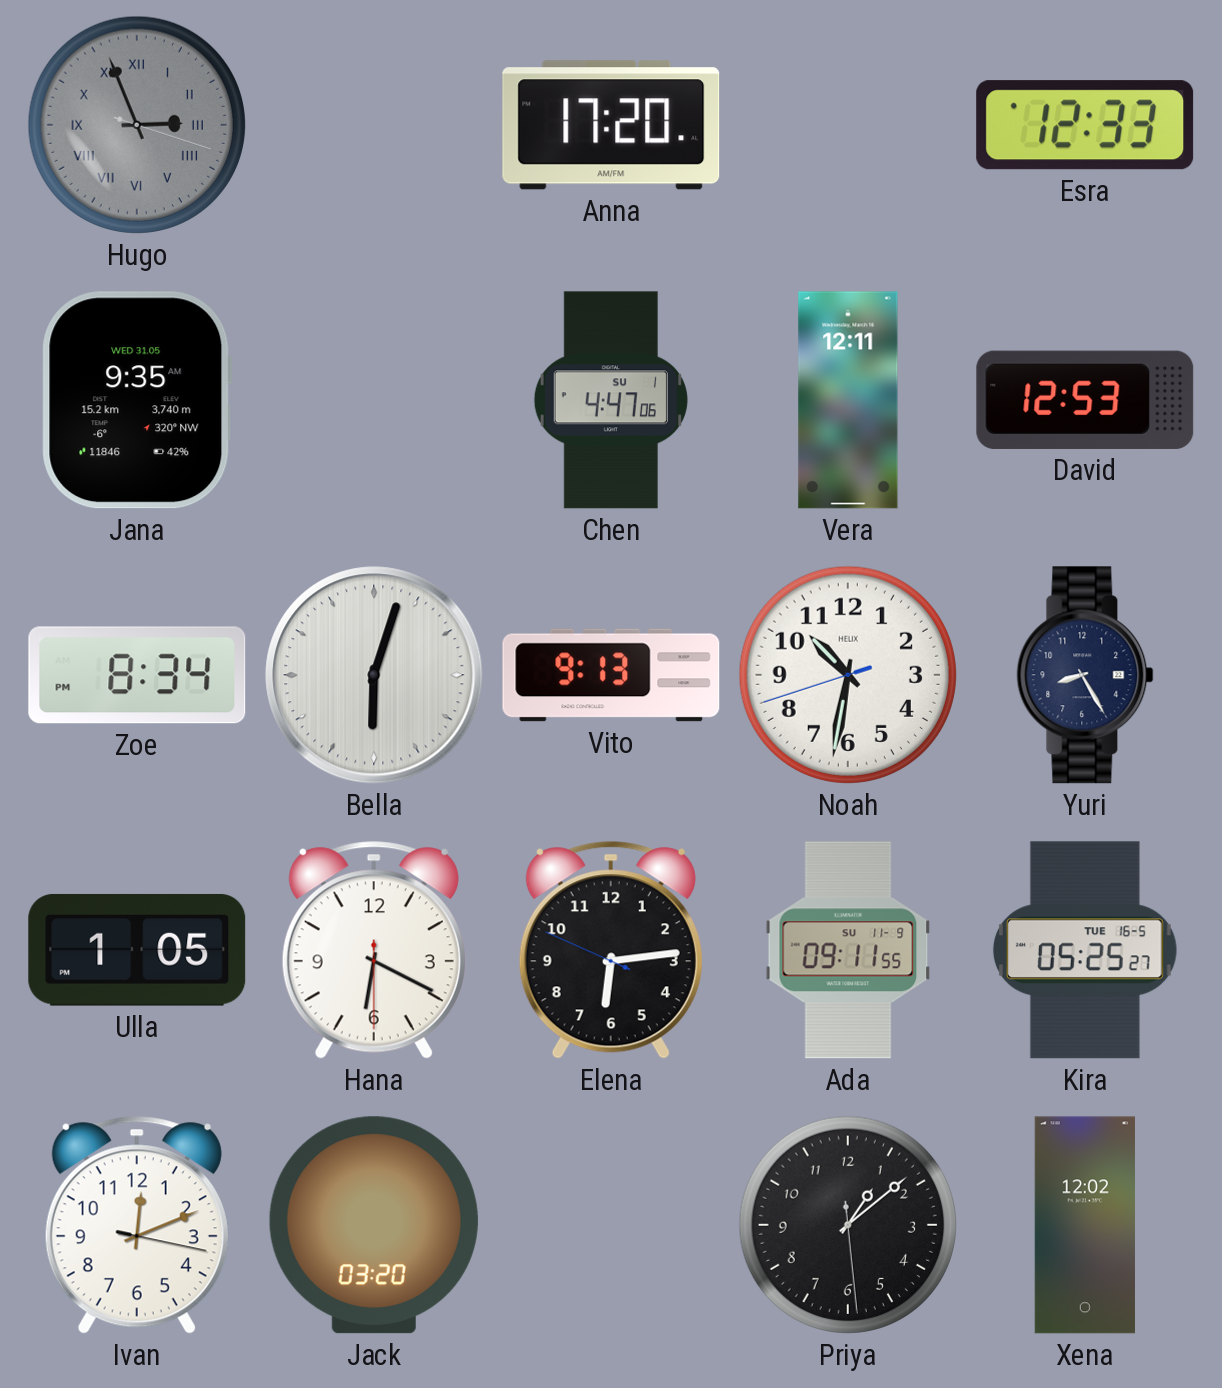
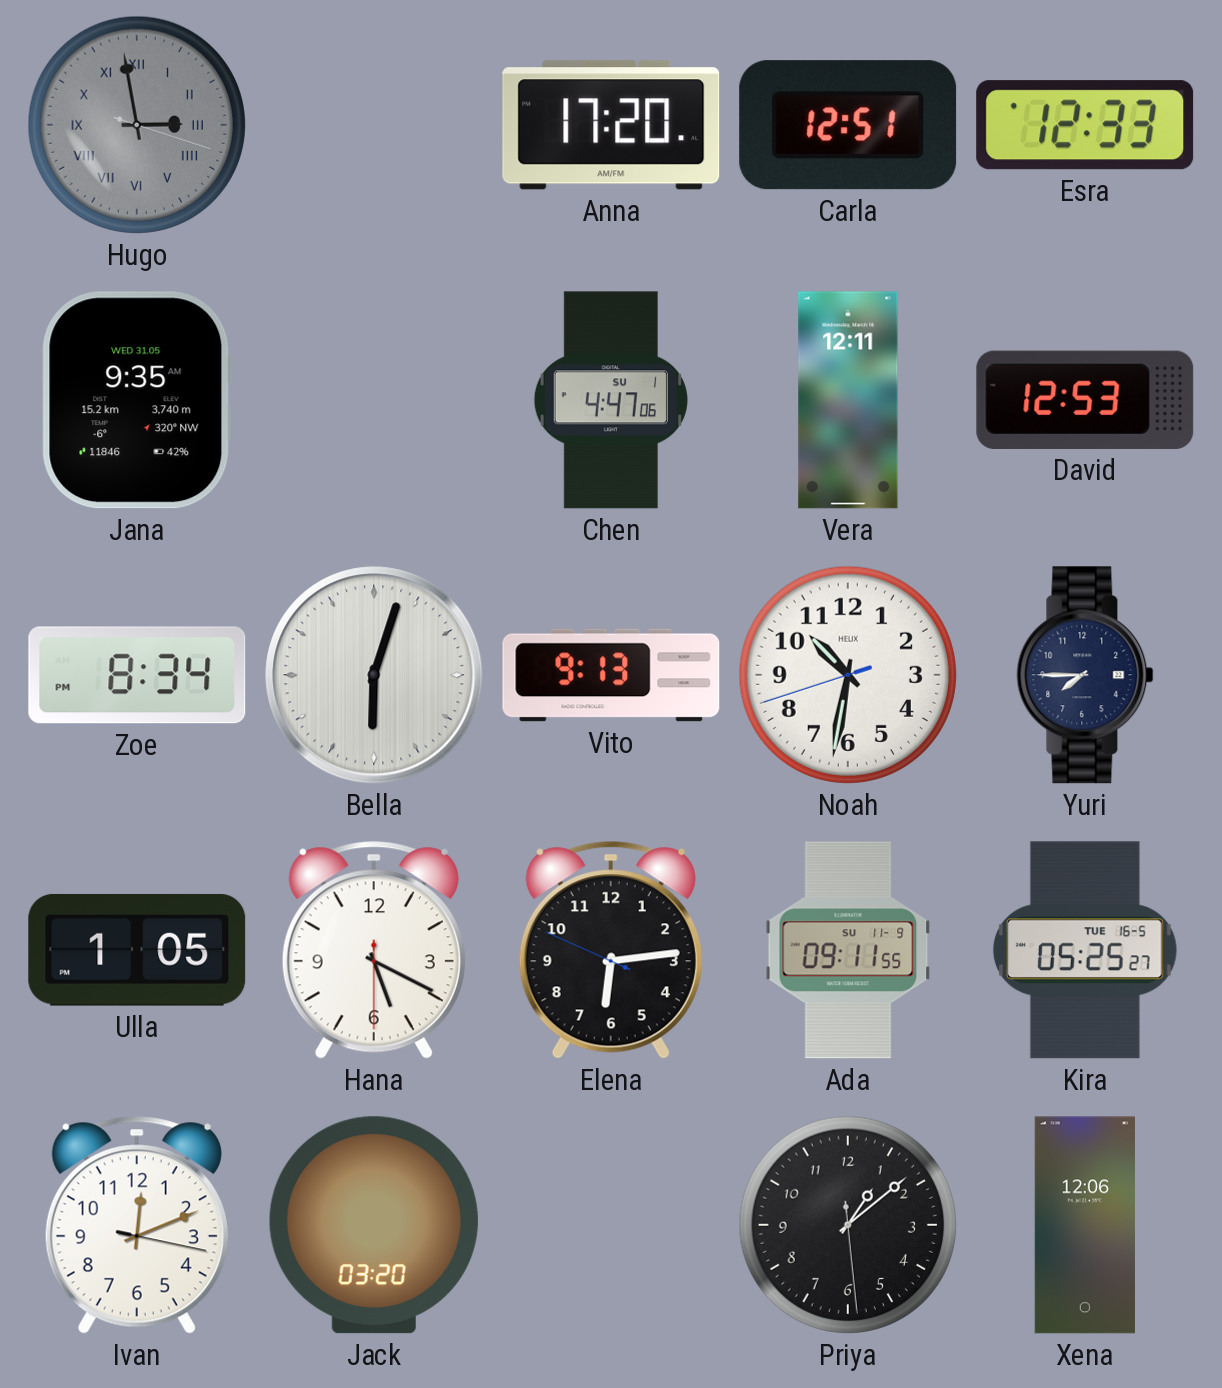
Hugo: 2:56 -> 2:58 (137, 125)
Carla: none -> 12:51 (848, 125)
Yuri: 8:25 -> 7:45 (1085, 675)
Hana: 6:19 -> 5:19 (374, 950)
Xena: 12:02 -> 12:06 (1085, 1225)
